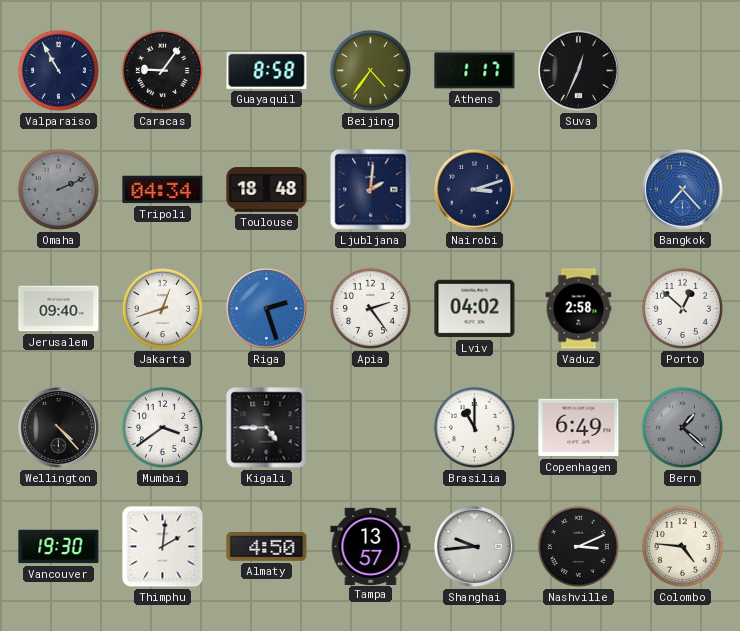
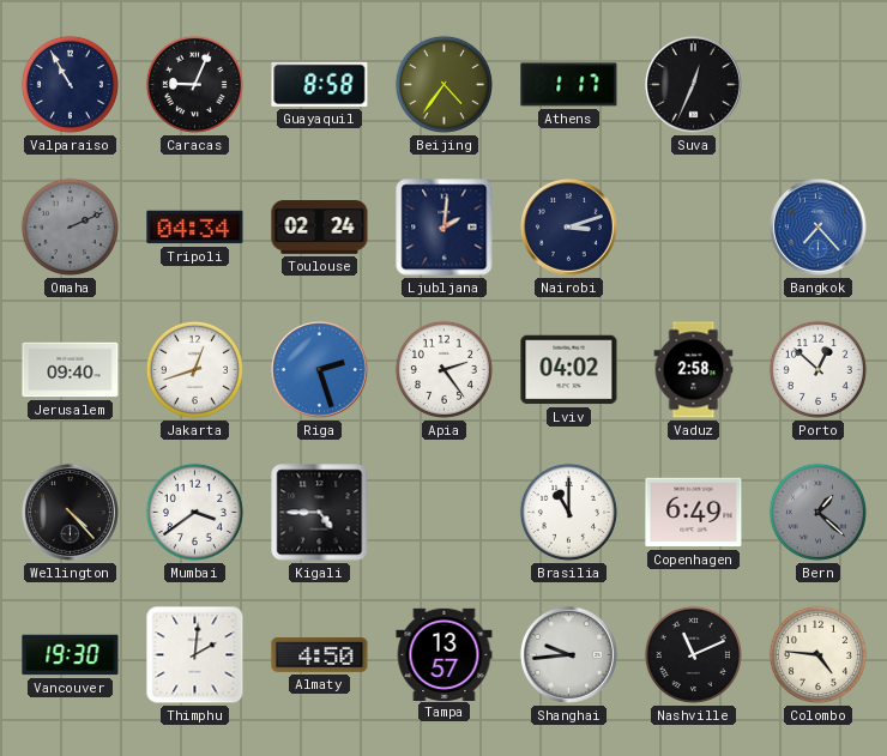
Caracas: 9:06 -> 9:04 (194, 84)
Toulouse: 18:48 -> 02:24 (320, 228)
Nashville: 3:11 -> 11:11 (693, 654)
